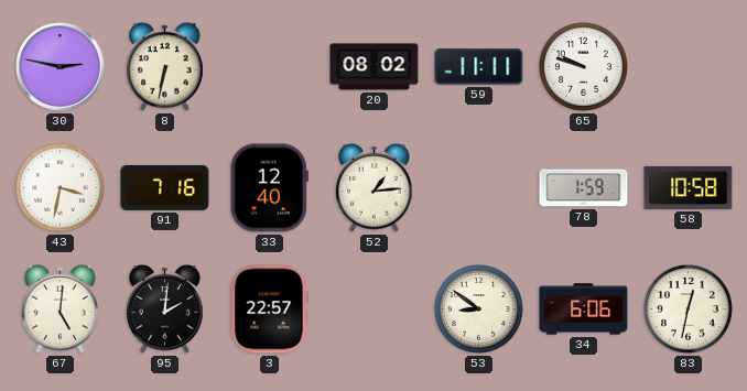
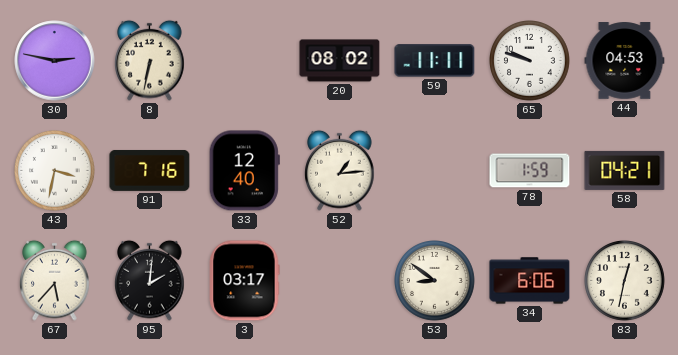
44: none -> 04:53 (625, 61)
58: 10:58 -> 04:21 (625, 170)
67: 5:01 -> 5:37 (55, 280)
3: 22:57 -> 03:17 (244, 281)
